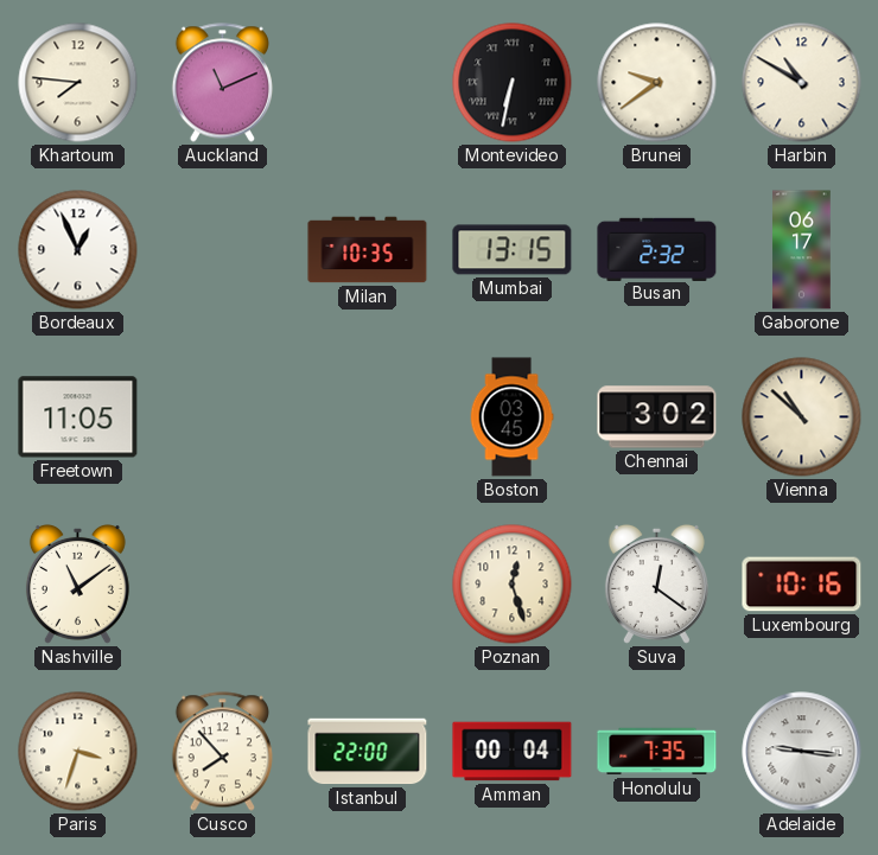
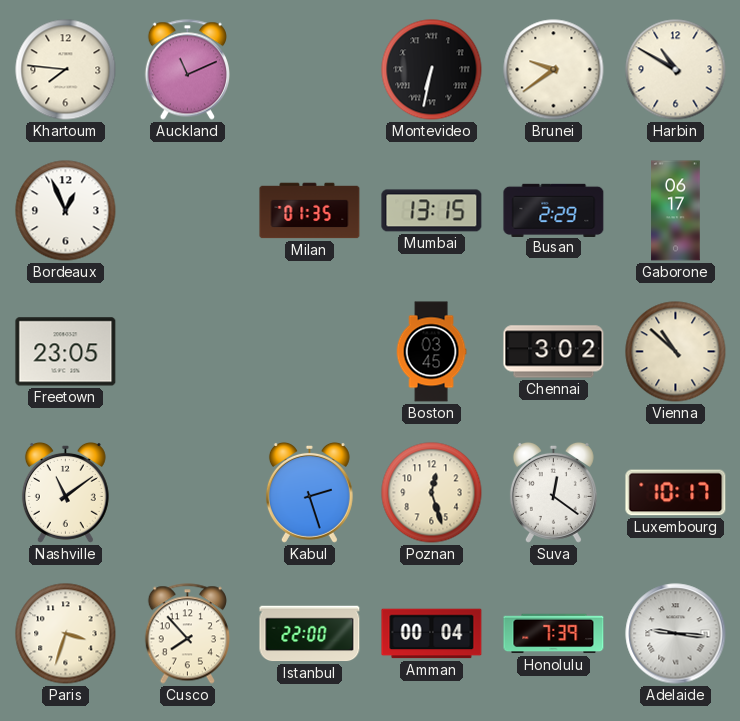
Milan: 10:35 -> 01:35 (310, 211)
Busan: 2:32 -> 2:29 (554, 210)
Freetown: 11:05 -> 23:05 (66, 352)
Kabul: none -> 2:27 (309, 492)
Luxembourg: 10:16 -> 10:17 (676, 493)
Honolulu: 7:35 -> 7:39 (554, 634)
